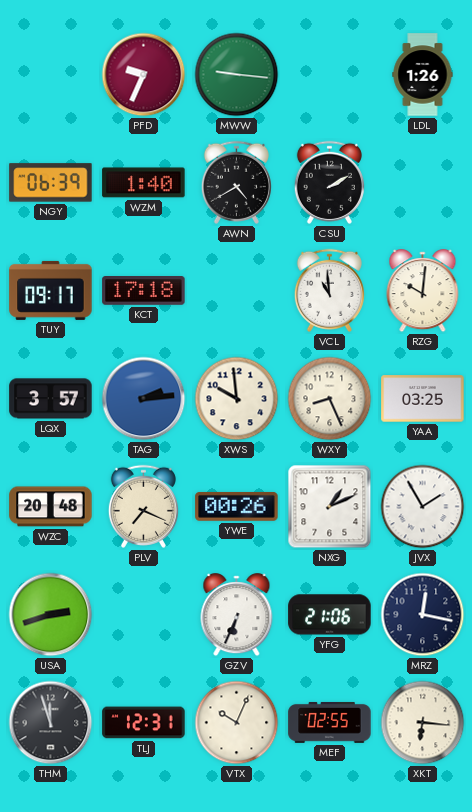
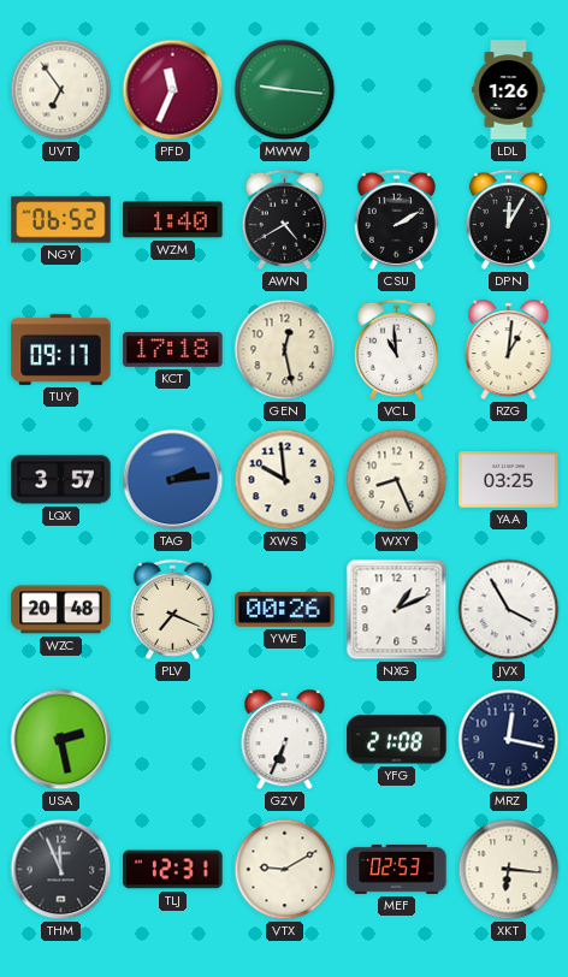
UVT: none -> 6:54 (61, 90)
PFD: 9:34 -> 11:34 (173, 90)
NGY: 06:39 -> 06:52 (61, 220)
DPN: none -> 12:05 (508, 219)
GEN: none -> 12:28 (285, 350)
RZG: 10:01 -> 1:01 (509, 350)
JVX: 1:55 -> 3:55 (509, 610)
USA: 2:42 -> 2:28 (61, 740)
YFG: 21:06 -> 21:08 (397, 740)
THM: 11:57 -> 11:56 (61, 870)
VTX: 10:04 -> 9:10 (285, 870)
MEF: 02:55 -> 02:53 (397, 870)
